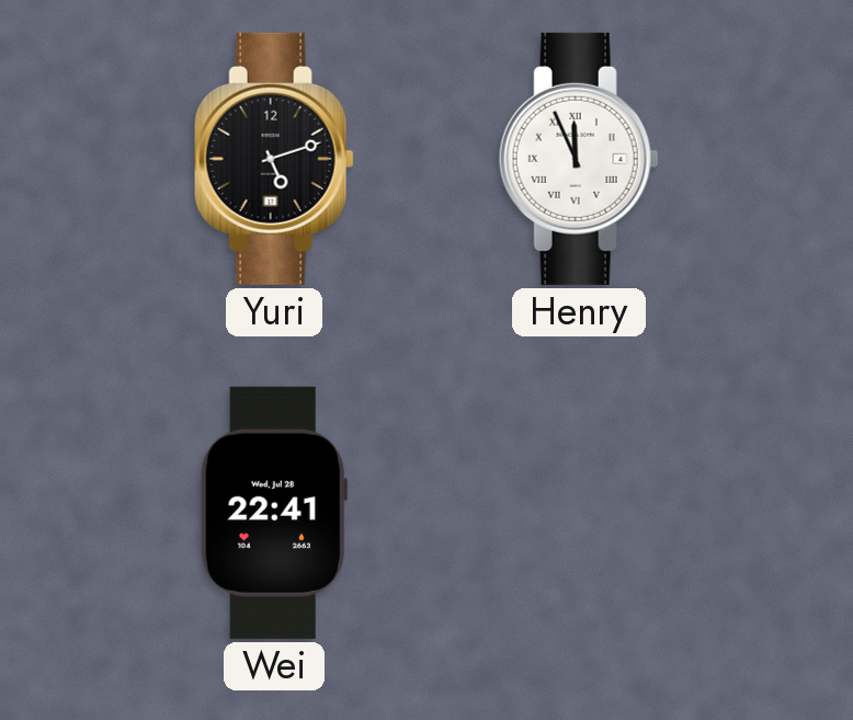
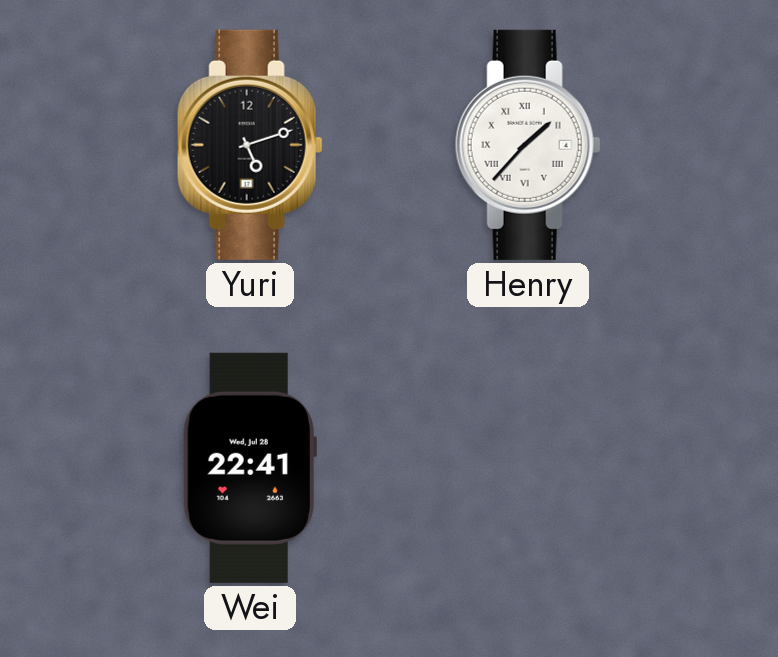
Henry: 11:56 -> 1:37 (528, 145)
